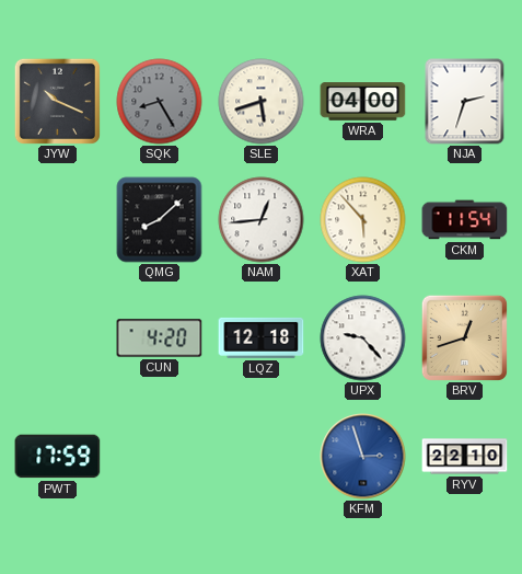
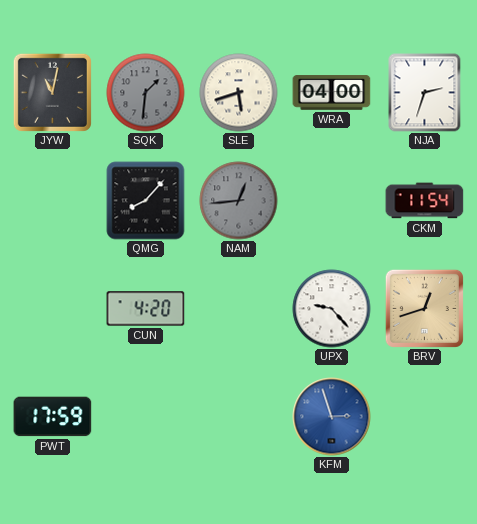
JYW: 10:19 -> 11:02 (52, 92)
SQK: 8:25 -> 1:31 (146, 93)
QMG: 8:08 -> 8:07 (146, 201)
NAM dial: white -> grey (239, 201)
XAT: 5:53 -> none (363, 220)
LQZ: 12:18 -> none (262, 337)
RYV: 22:10 -> none (465, 457)
